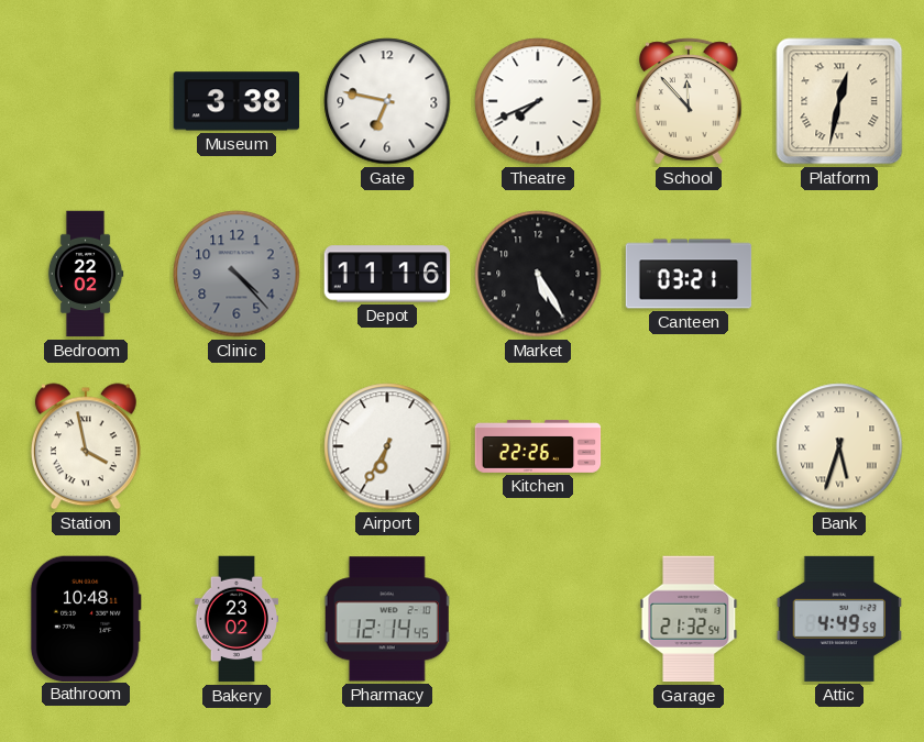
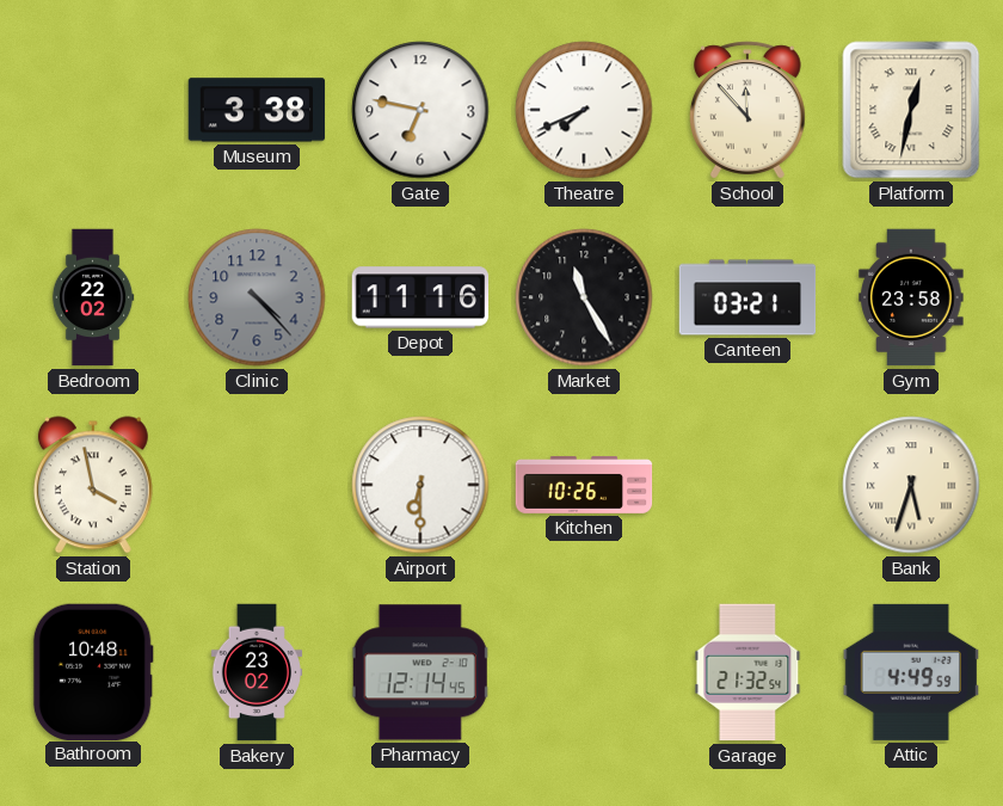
Market: 5:25 -> 11:25 (584, 297)
Gym: none -> 23:58 (911, 297)
Airport: 6:35 -> 6:30 (420, 485)
Kitchen: 22:26 -> 10:26 (584, 485)
